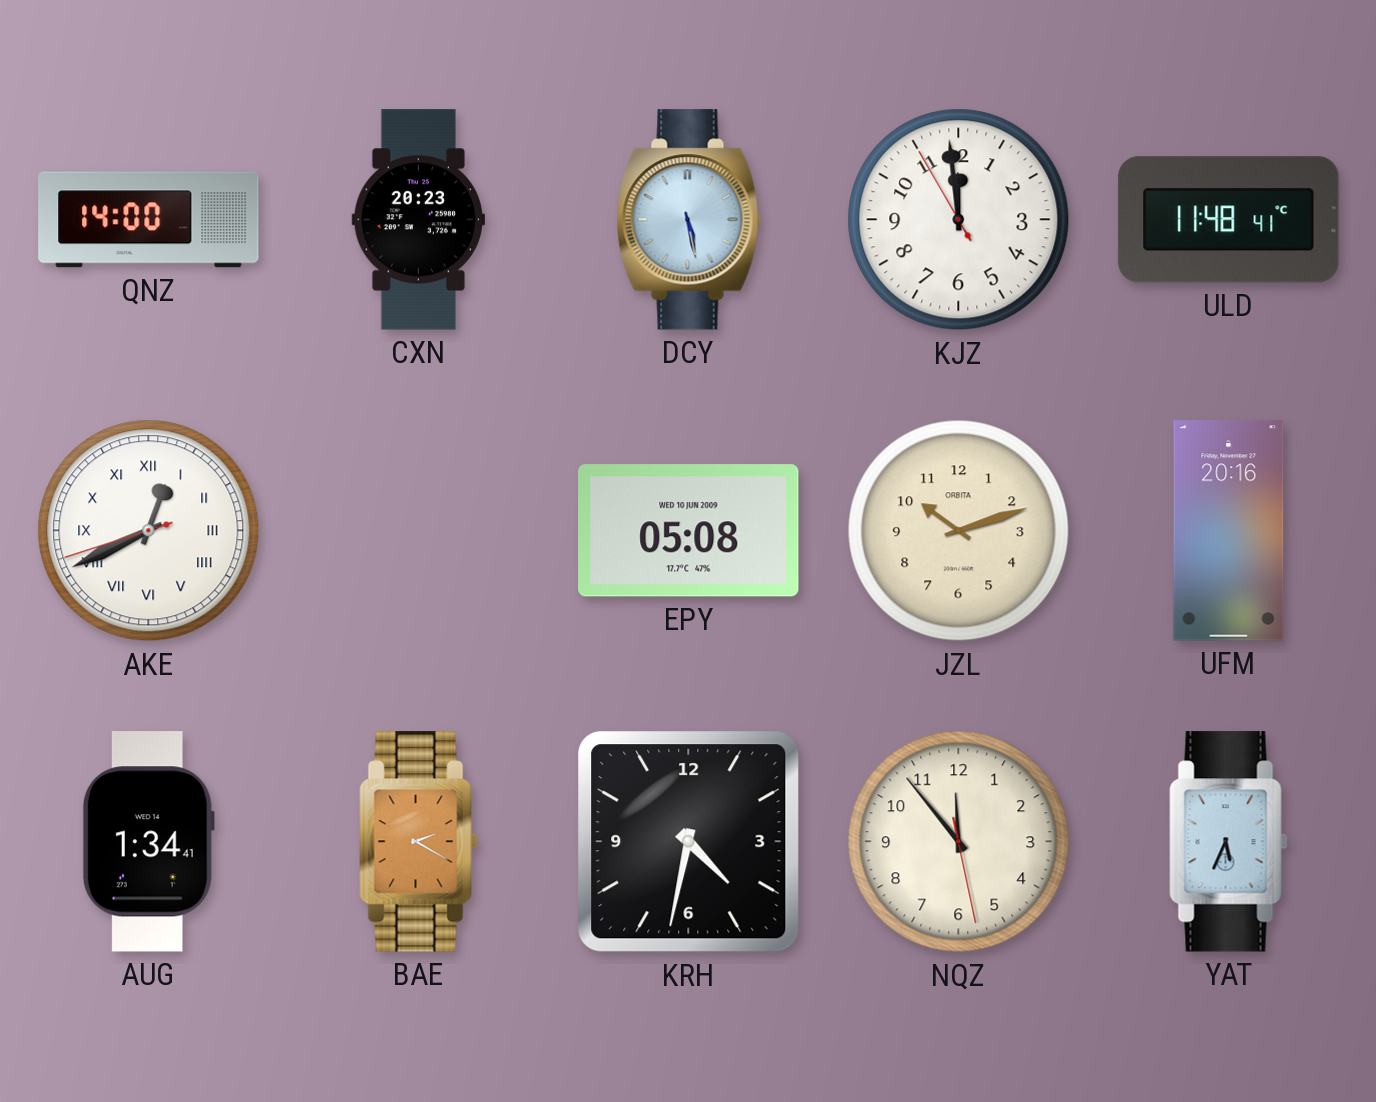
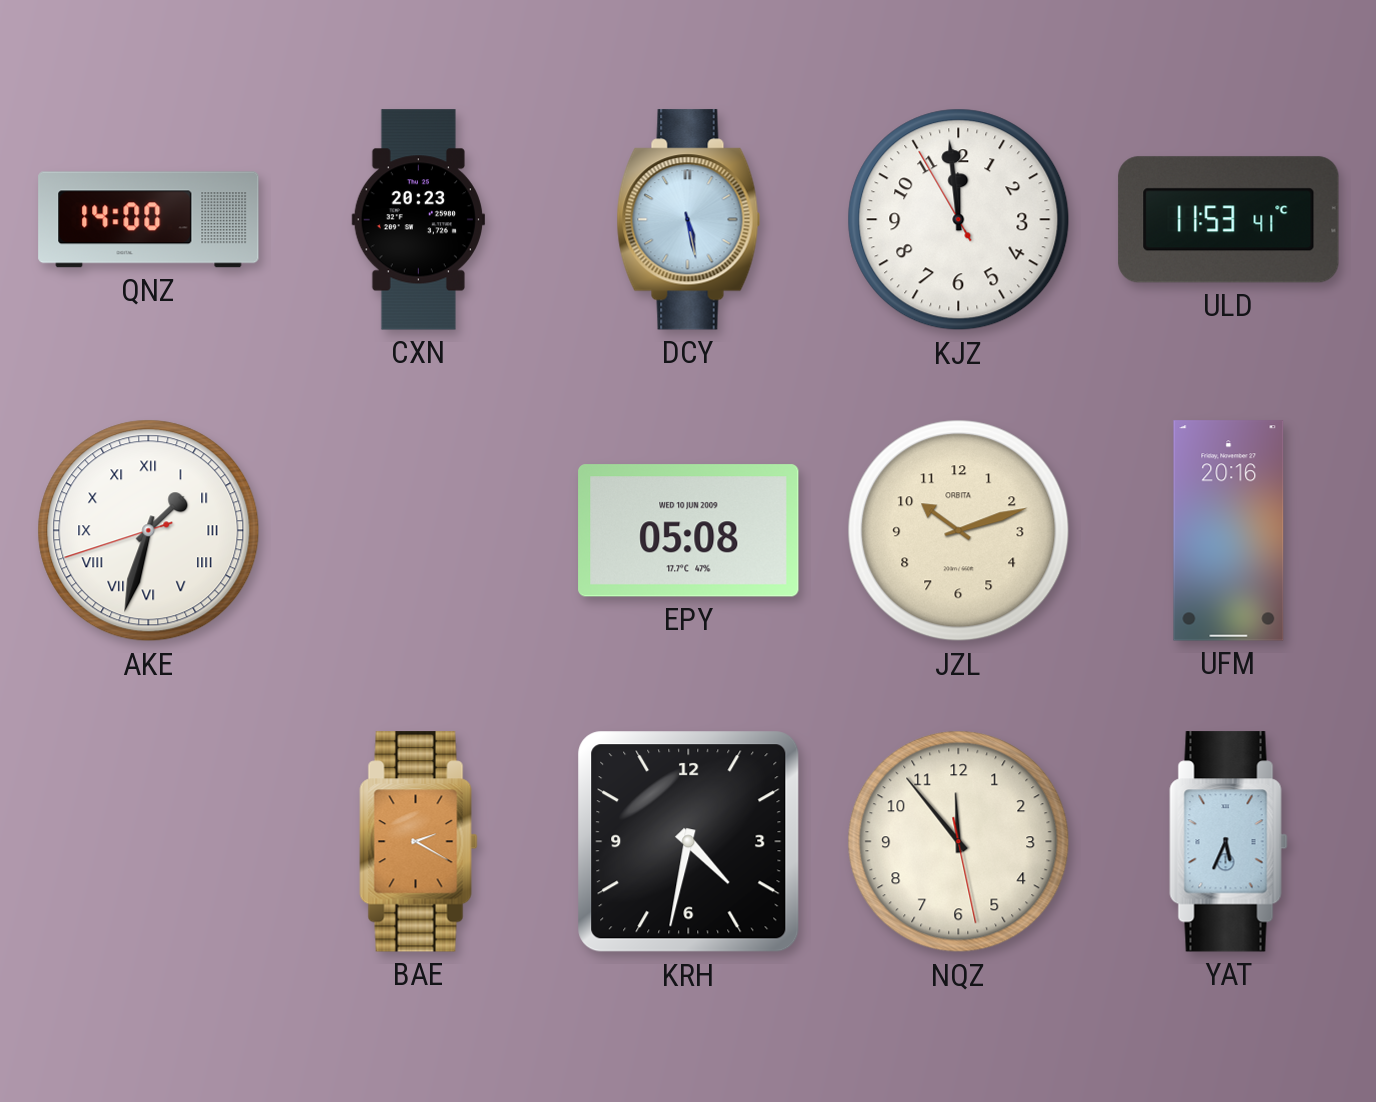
ULD: 11:48 -> 11:53 (1229, 220)
AKE: 12:40 -> 1:32 (149, 531)
AUG: 1:34 -> none (148, 842)
